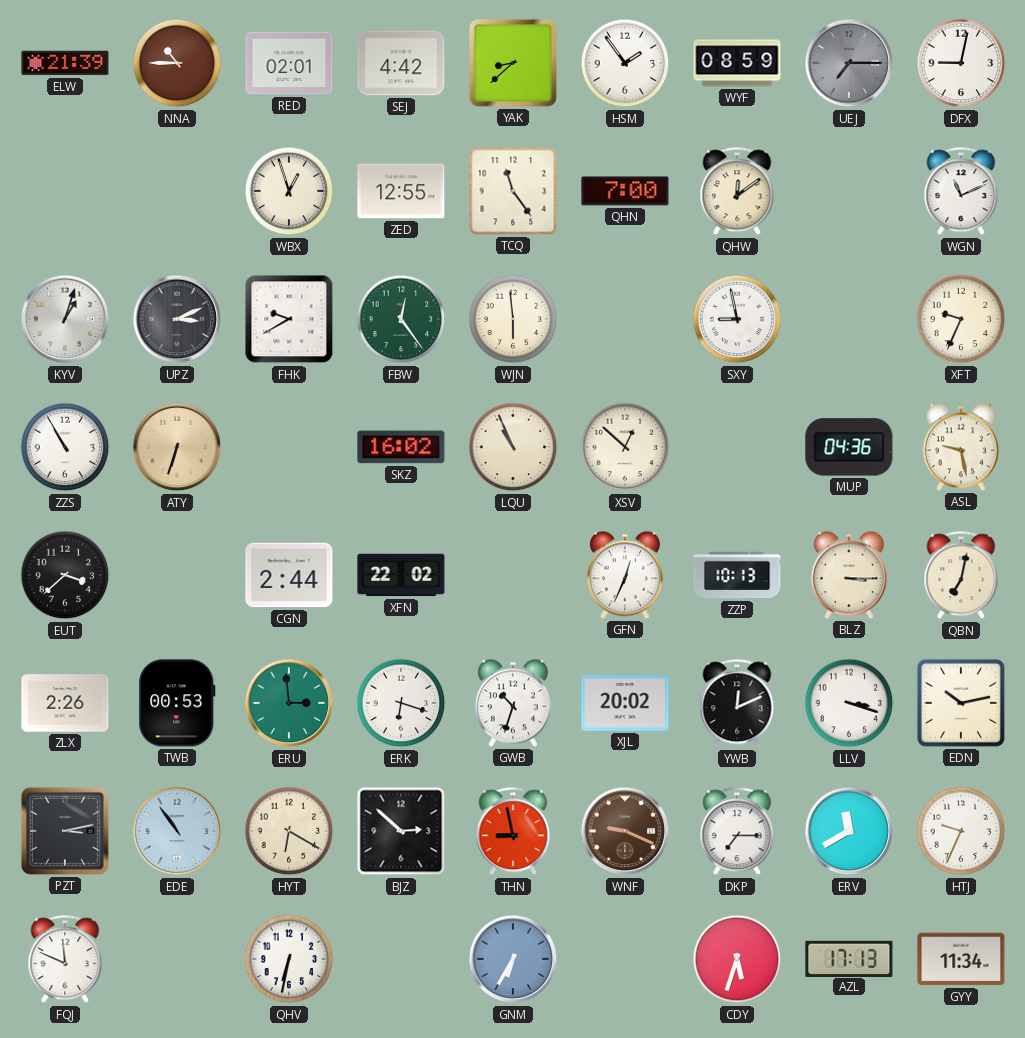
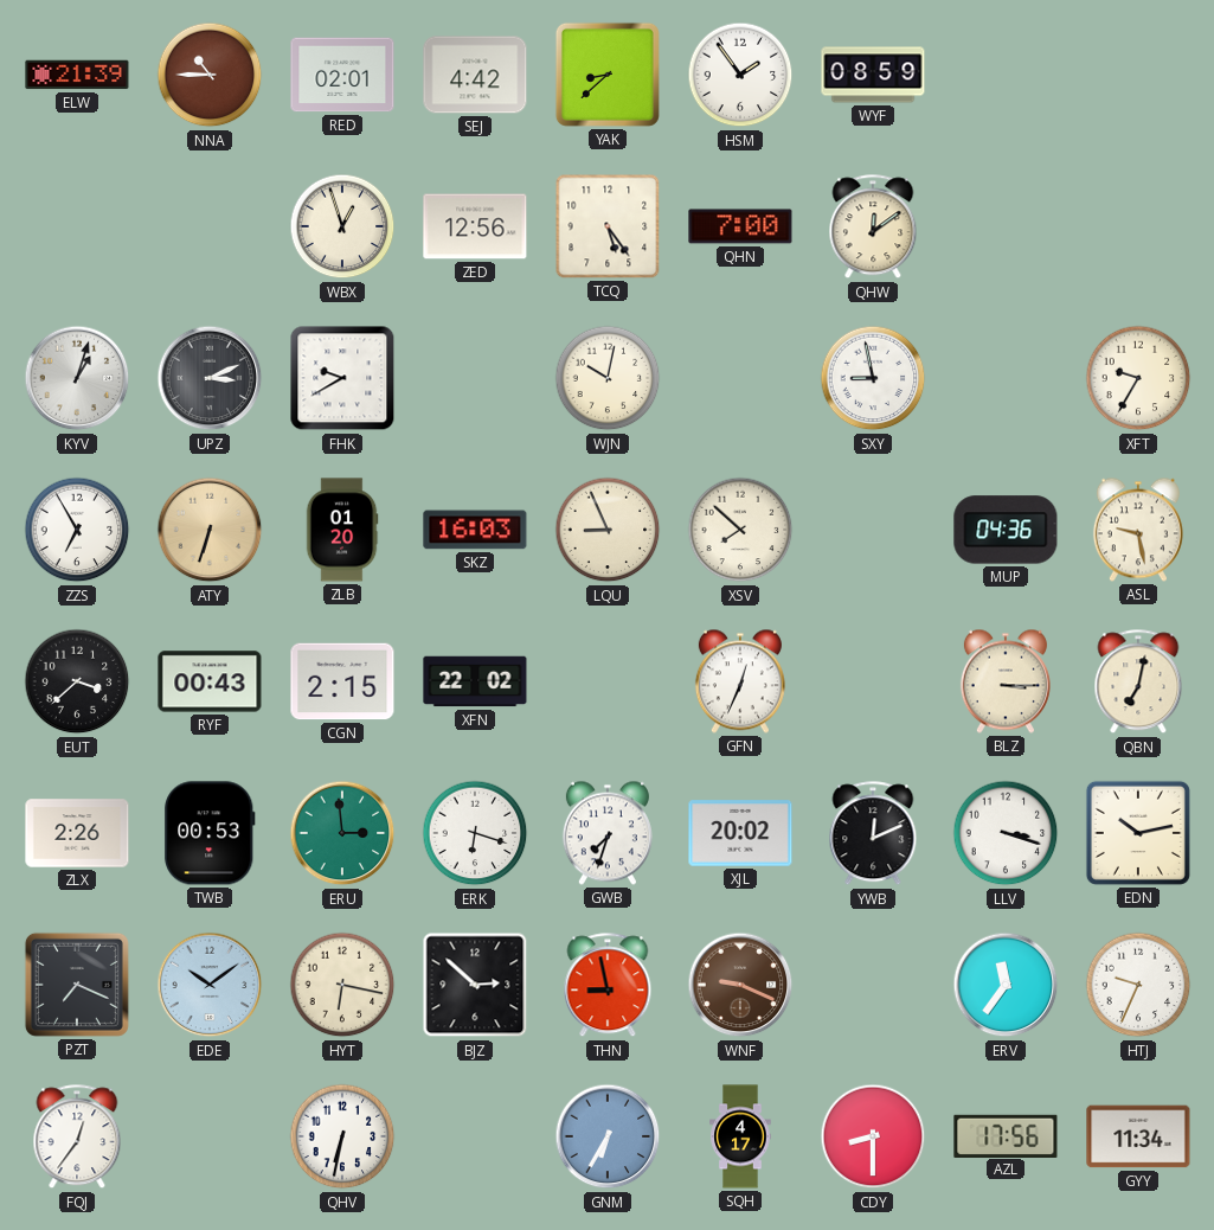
UEJ: 7:15 -> none (849, 63)
DFX: 9:02 -> none (961, 63)
ZED: 12:55 -> 12:56 (475, 226)
TCQ: 11:24 -> 5:24 (608, 226)
WGN: 11:11 -> none (961, 192)
FBW: 12:24 -> none (401, 319)
WJN: 5:59 -> 10:02 (608, 378)
XFT: 9:34 -> 9:35 (1138, 378)
ZZS: 10:55 -> 6:55 (77, 530)
ZLB: none -> 01:20 (342, 530)
SKZ: 16:02 -> 16:03 (475, 530)
LQU: 10:56 -> 8:56 (608, 530)
XSV: 12:52 -> 7:52 (740, 530)
RYF: none -> 00:43 (210, 681)
CGN: 2:44 -> 2:15 (342, 681)
ZZP: 10:13 -> none (737, 575)
GWB: 10:33 -> 7:33 (608, 833)
PZT: 3:13 -> 7:19 (77, 985)
EDE: 10:54 -> 10:09 (210, 985)
HYT: 6:20 -> 6:17 (342, 985)
DKP: 7:15 -> none (737, 832)
ERV: 11:40 -> 11:36 (1006, 985)
FQJ: 11:49 -> 12:36 (77, 1138)
SQH: none -> 4:17 (740, 1136)
CDY: 5:33 -> 8:30 (873, 1136)
AZL: 17:13 -> 17:56 (1006, 1135)
